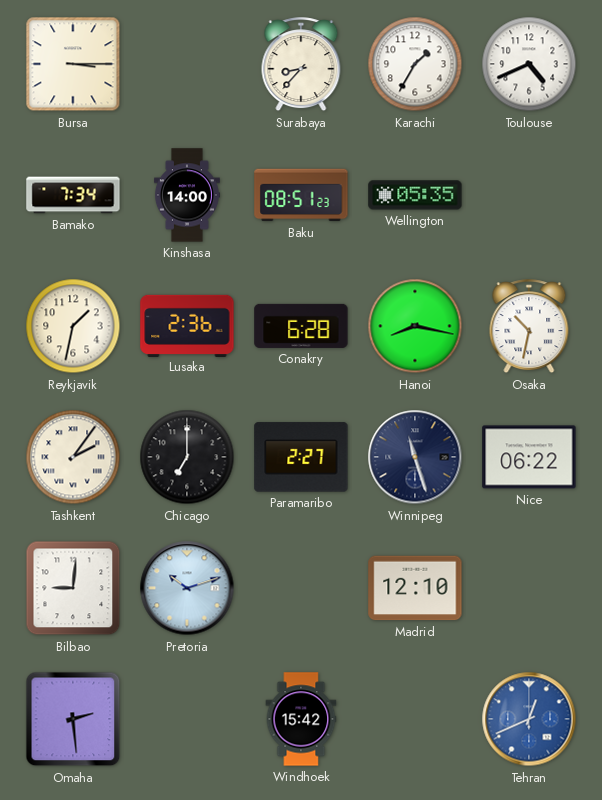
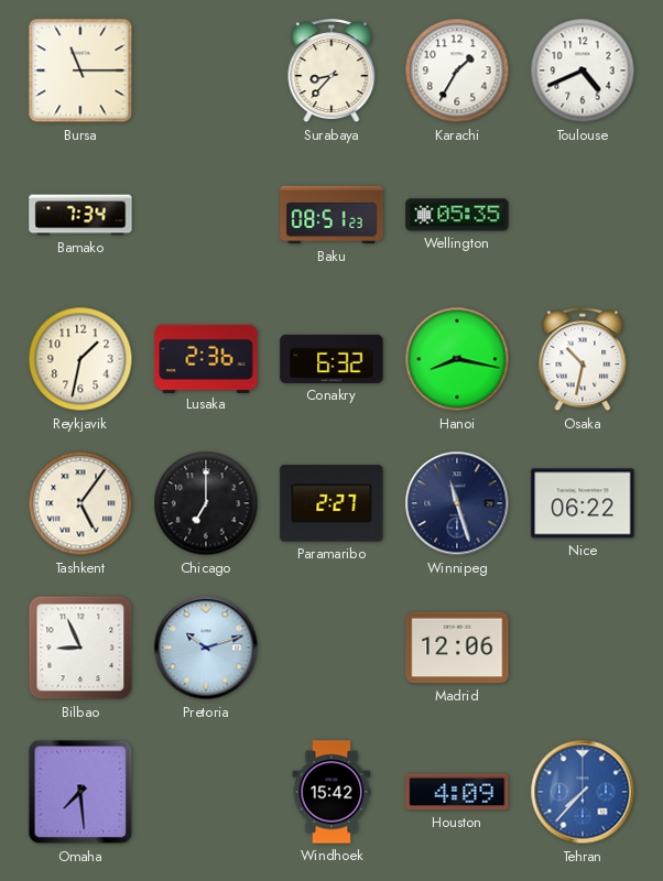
Bursa: 3:15 -> 11:15 (80, 70)
Kinshasa: 14:00 -> none (187, 195)
Conakry: 6:28 -> 6:32 (331, 359)
Tashkent: 2:06 -> 5:06 (80, 503)
Bilbao: 9:01 -> 8:56 (80, 648)
Madrid: 12:10 -> 12:06 (457, 648)
Omaha: 2:29 -> 7:29 (80, 792)
Houston: none -> 4:09 (457, 792)
Tehran: 12:41 -> 7:37 (583, 792)
